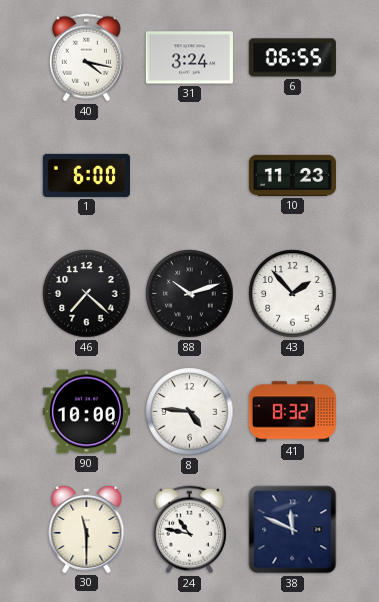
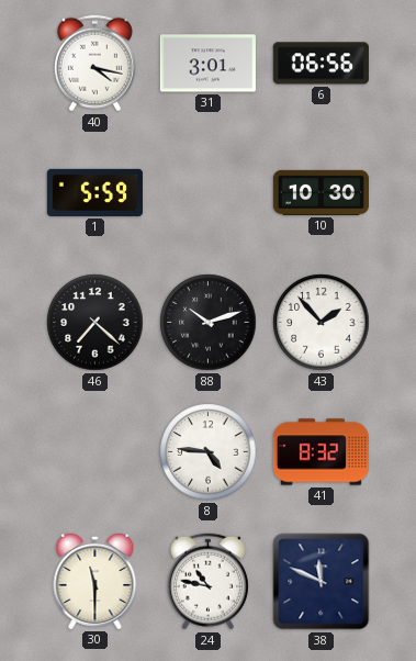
31: 3:24 -> 3:01 (207, 64)
6: 06:55 -> 06:56 (321, 64)
1: 6:00 -> 5:59 (94, 192)
10: 11:23 -> 10:30 (321, 192)
90: 10:00 -> none (86, 412)
